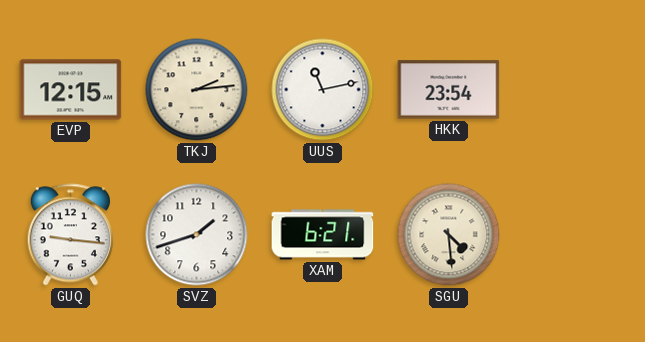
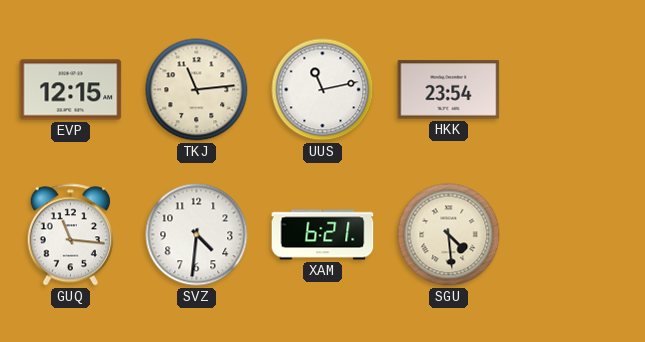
TKJ: 2:14 -> 11:14 (197, 90)
GUQ: 9:16 -> 11:16 (70, 235)
SVZ: 1:42 -> 4:31 (197, 235)
